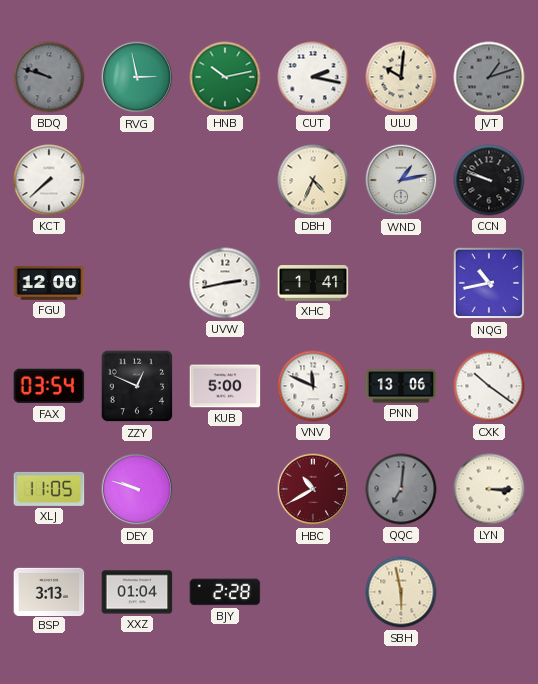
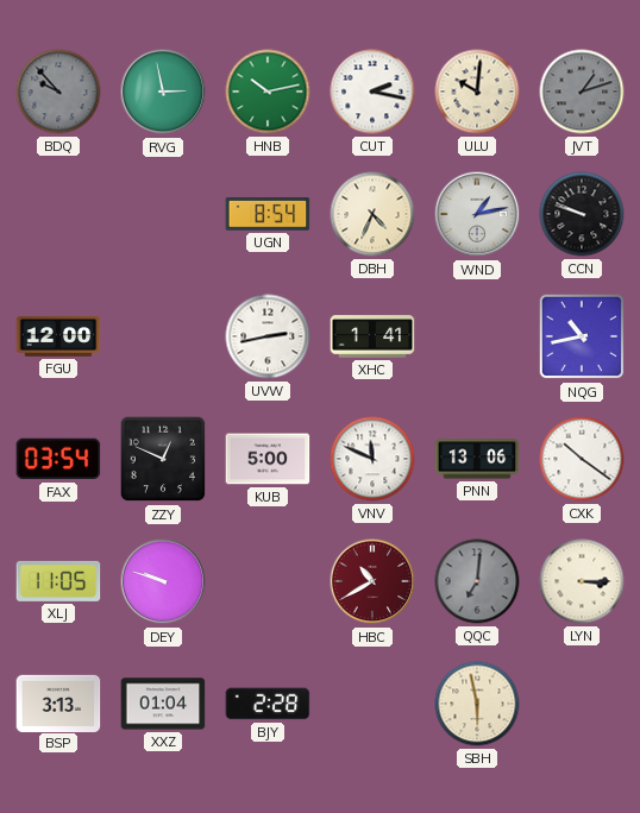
BDQ: 9:48 -> 9:53 (58, 92)
KCT: 7:38 -> none (49, 180)
UGN: none -> 8:54 (268, 215)
